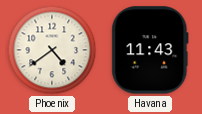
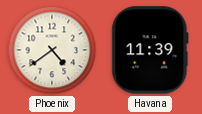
Havana: 11:43 -> 11:39 (150, 50)
